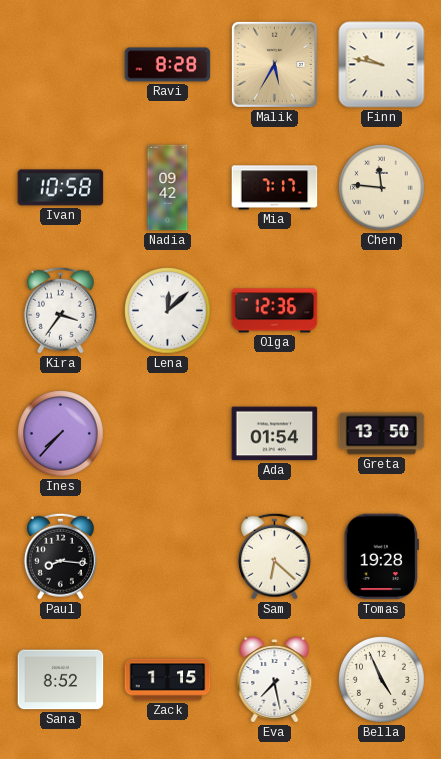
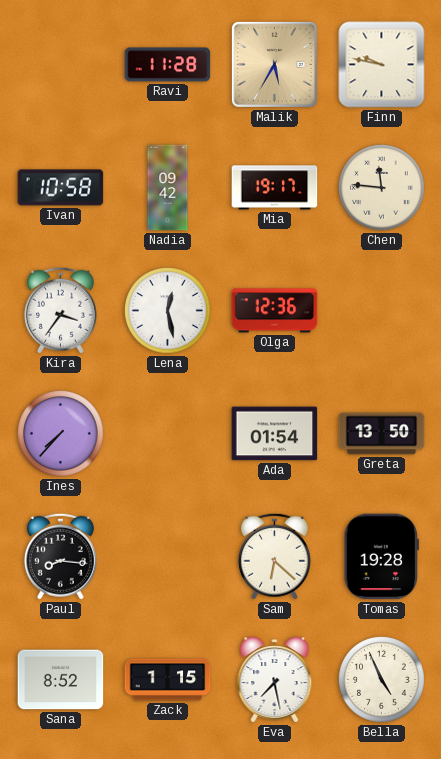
Ravi: 8:28 -> 11:28 (168, 65)
Mia: 7:17 -> 19:17 (275, 188)
Lena: 12:08 -> 12:28 (168, 311)
